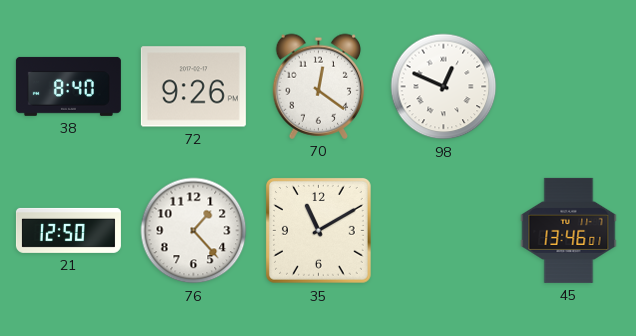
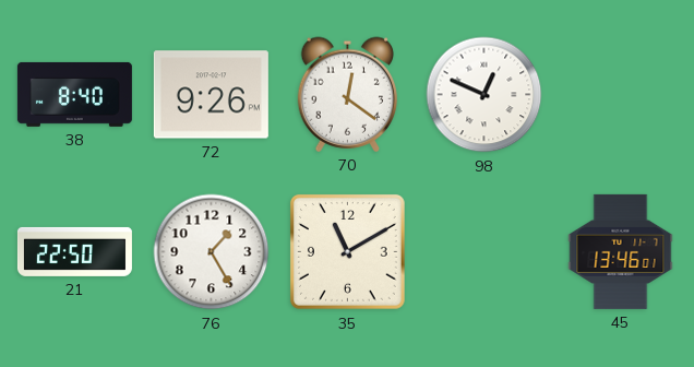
21: 12:50 -> 22:50 (74, 251)
76: 1:23 -> 1:25 (212, 252)
